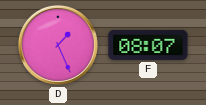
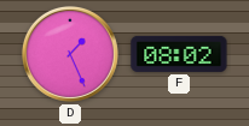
F: 08:07 -> 08:02 (179, 54)
